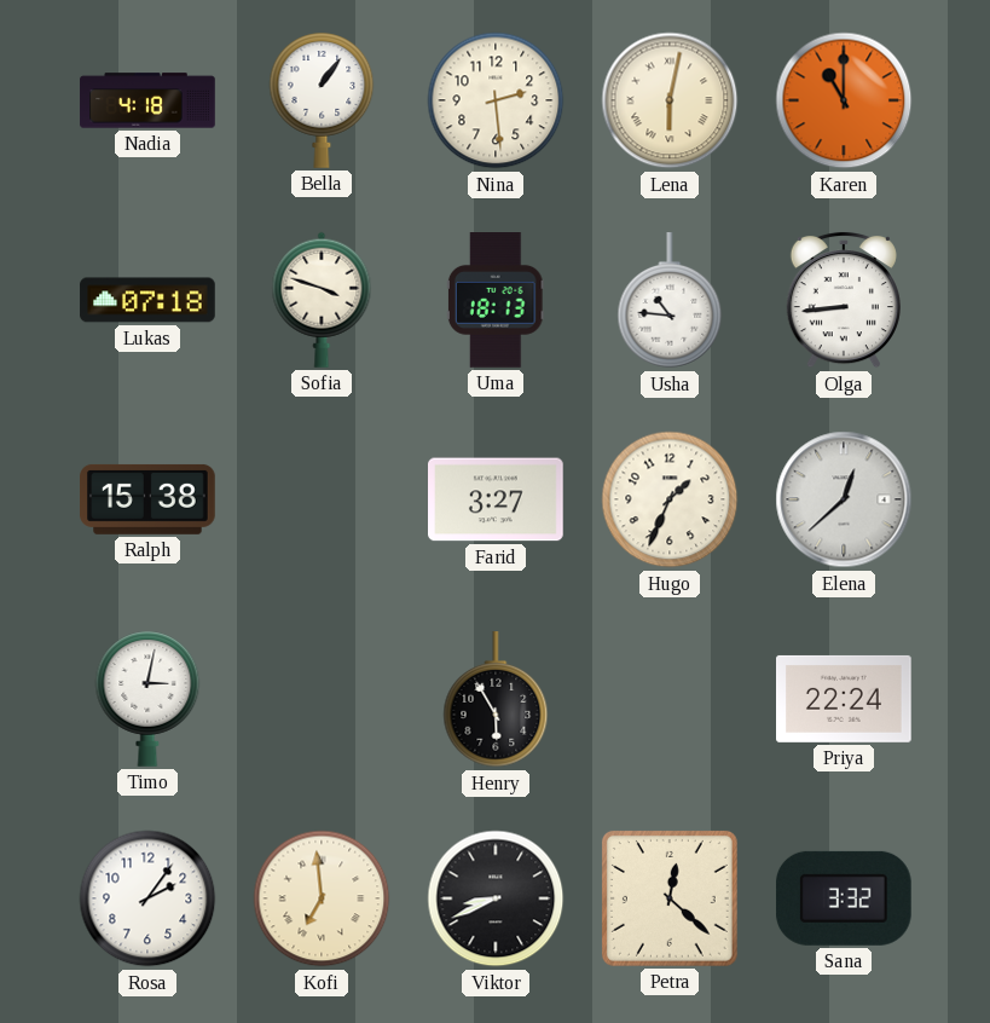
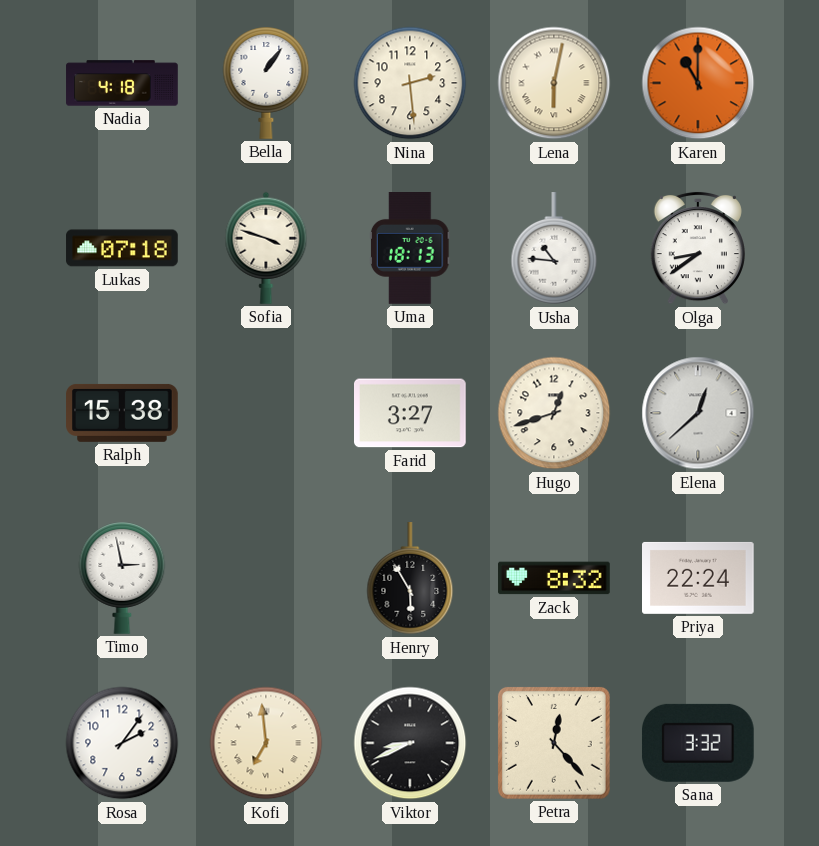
Olga: 8:44 -> 8:39 (698, 248)
Hugo: 1:34 -> 12:42 (554, 413)
Timo: 3:02 -> 2:58 (122, 578)
Zack: none -> 8:32 (554, 578)
Petra: 12:22 -> 12:23 (554, 743)
